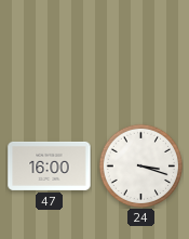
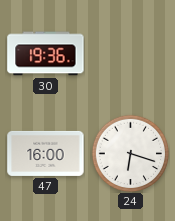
30: none -> 19:36 (46, 54)
24: 3:18 -> 6:18 (130, 153)
